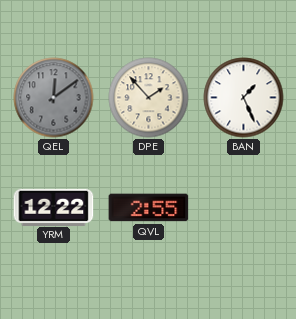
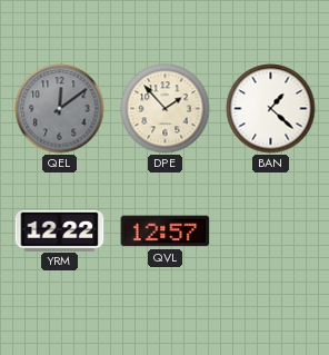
BAN: 1:26 -> 1:22 (271, 109)
QVL: 2:55 -> 12:57 (166, 231)
